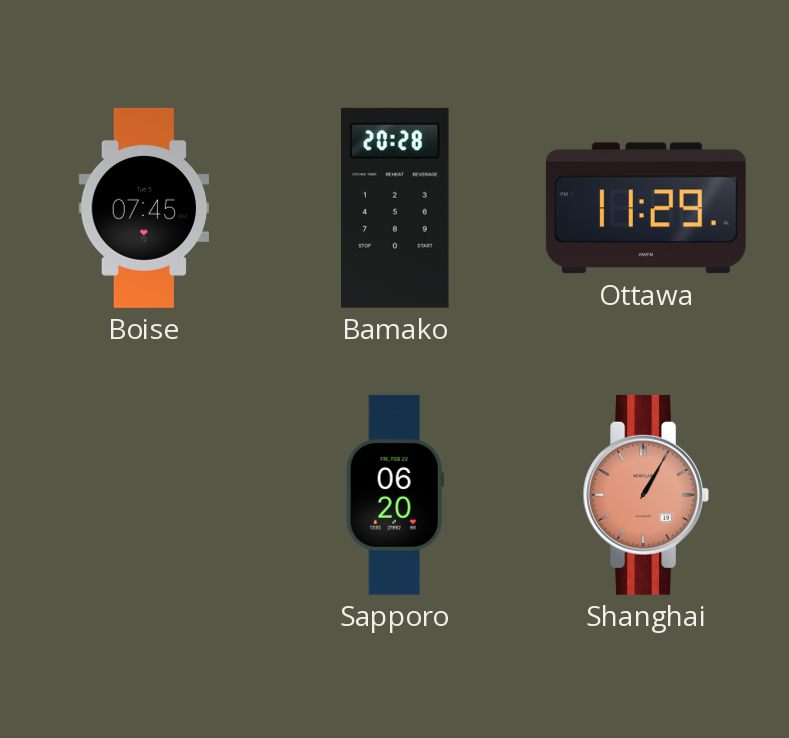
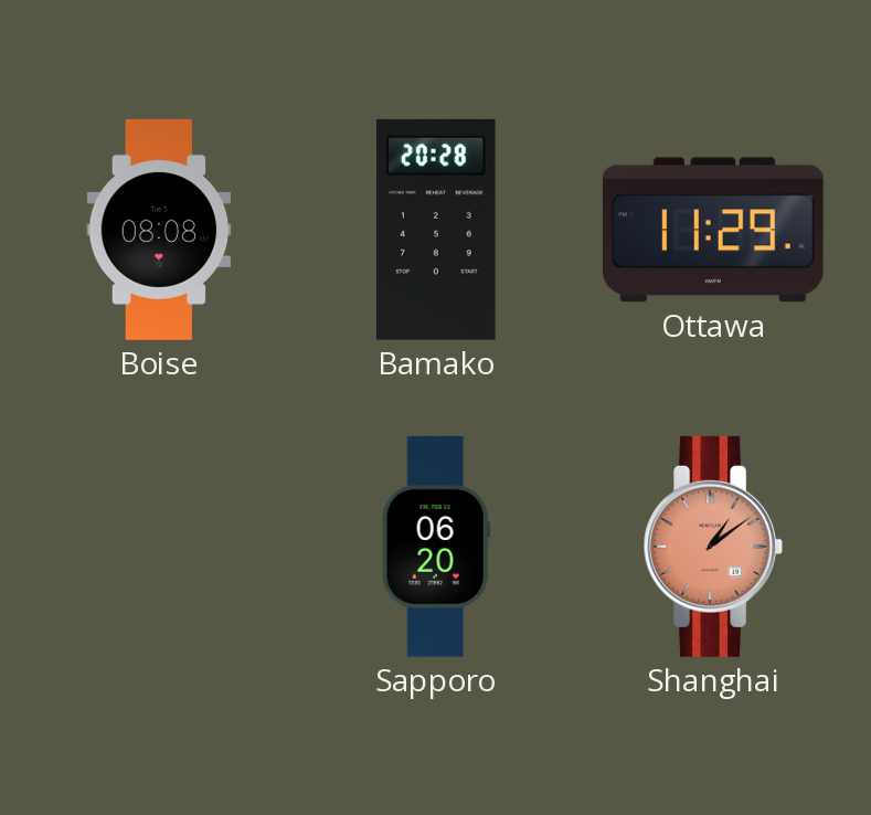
Boise: 07:45 -> 08:08 (159, 230)
Shanghai: 1:05 -> 1:09 (712, 547)
